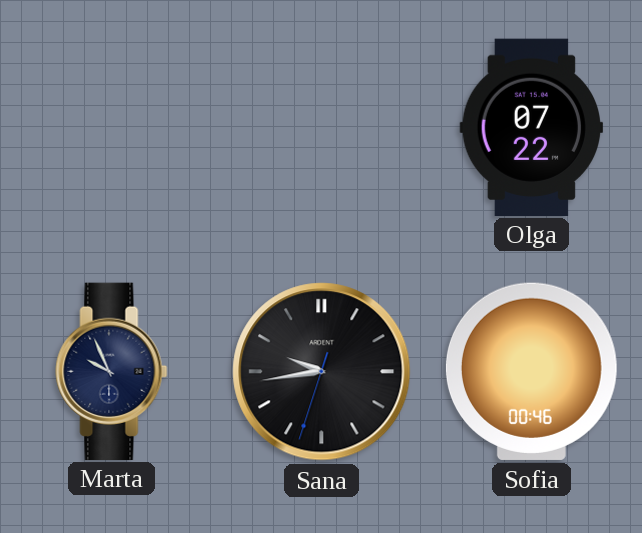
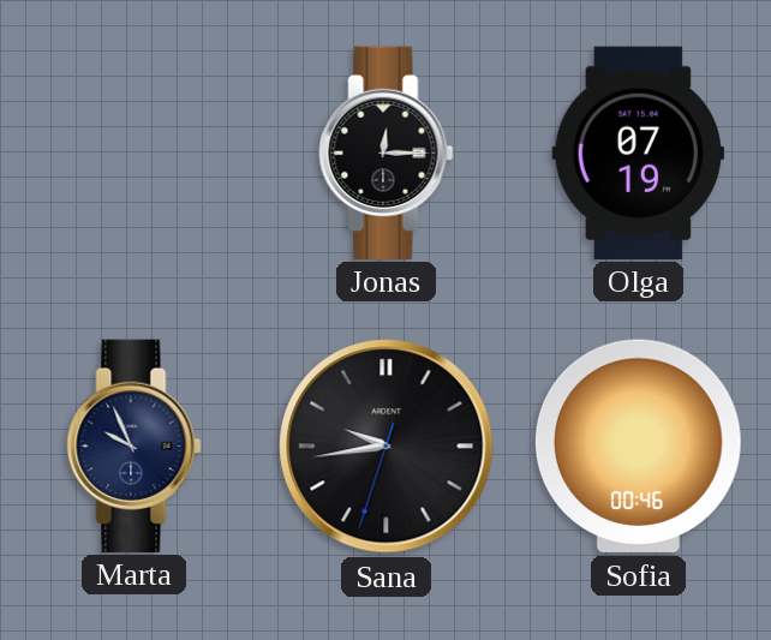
Jonas: none -> 12:15 (387, 152)
Olga: 07:22 -> 07:19 (639, 152)
